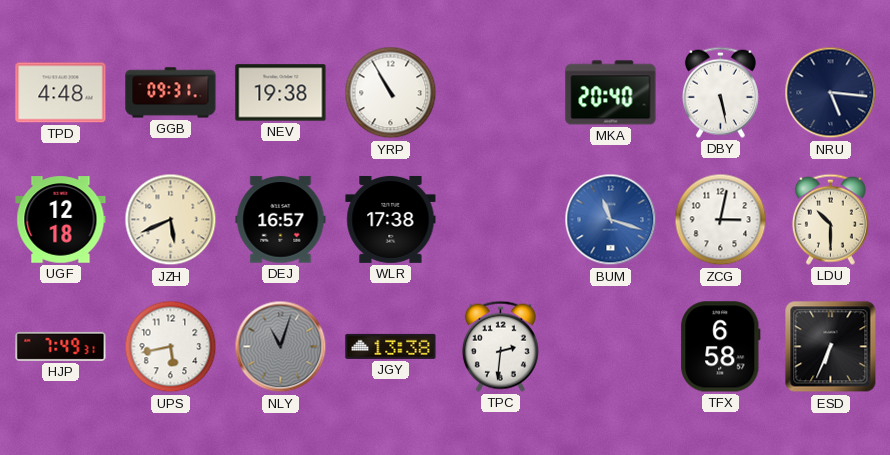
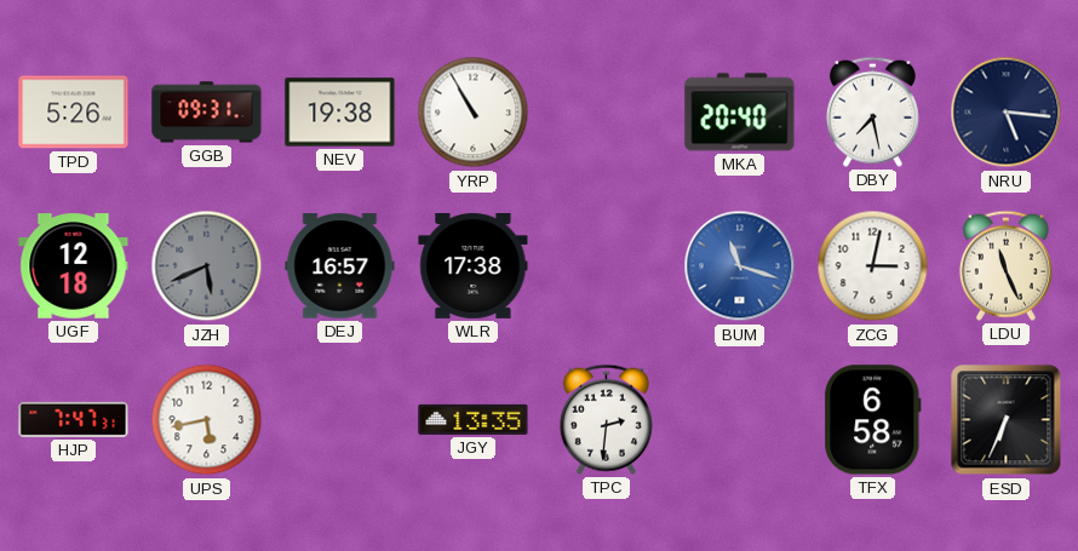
TPD: 4:48 -> 5:26 (74, 113)
DBY: 5:28 -> 7:28 (872, 111)
JZH dial: cream -> grey (207, 266)
LDU: 10:30 -> 11:26 (1005, 265)
HJP: 7:49 -> 7:47 (74, 419)
NLY: 11:03 -> none (281, 347)
JGY: 13:38 -> 13:35 (474, 419)
